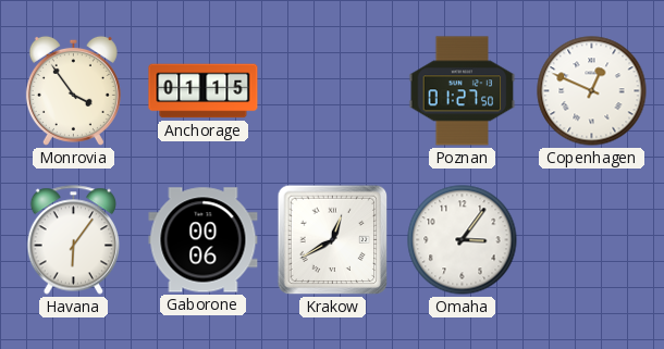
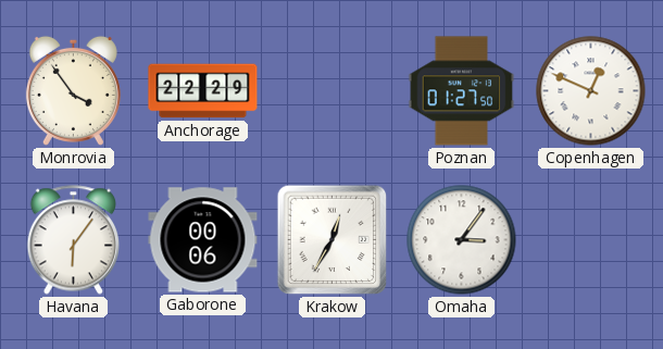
Anchorage: 01:15 -> 22:29 (203, 91)
Krakow: 12:40 -> 12:35 (333, 240)
